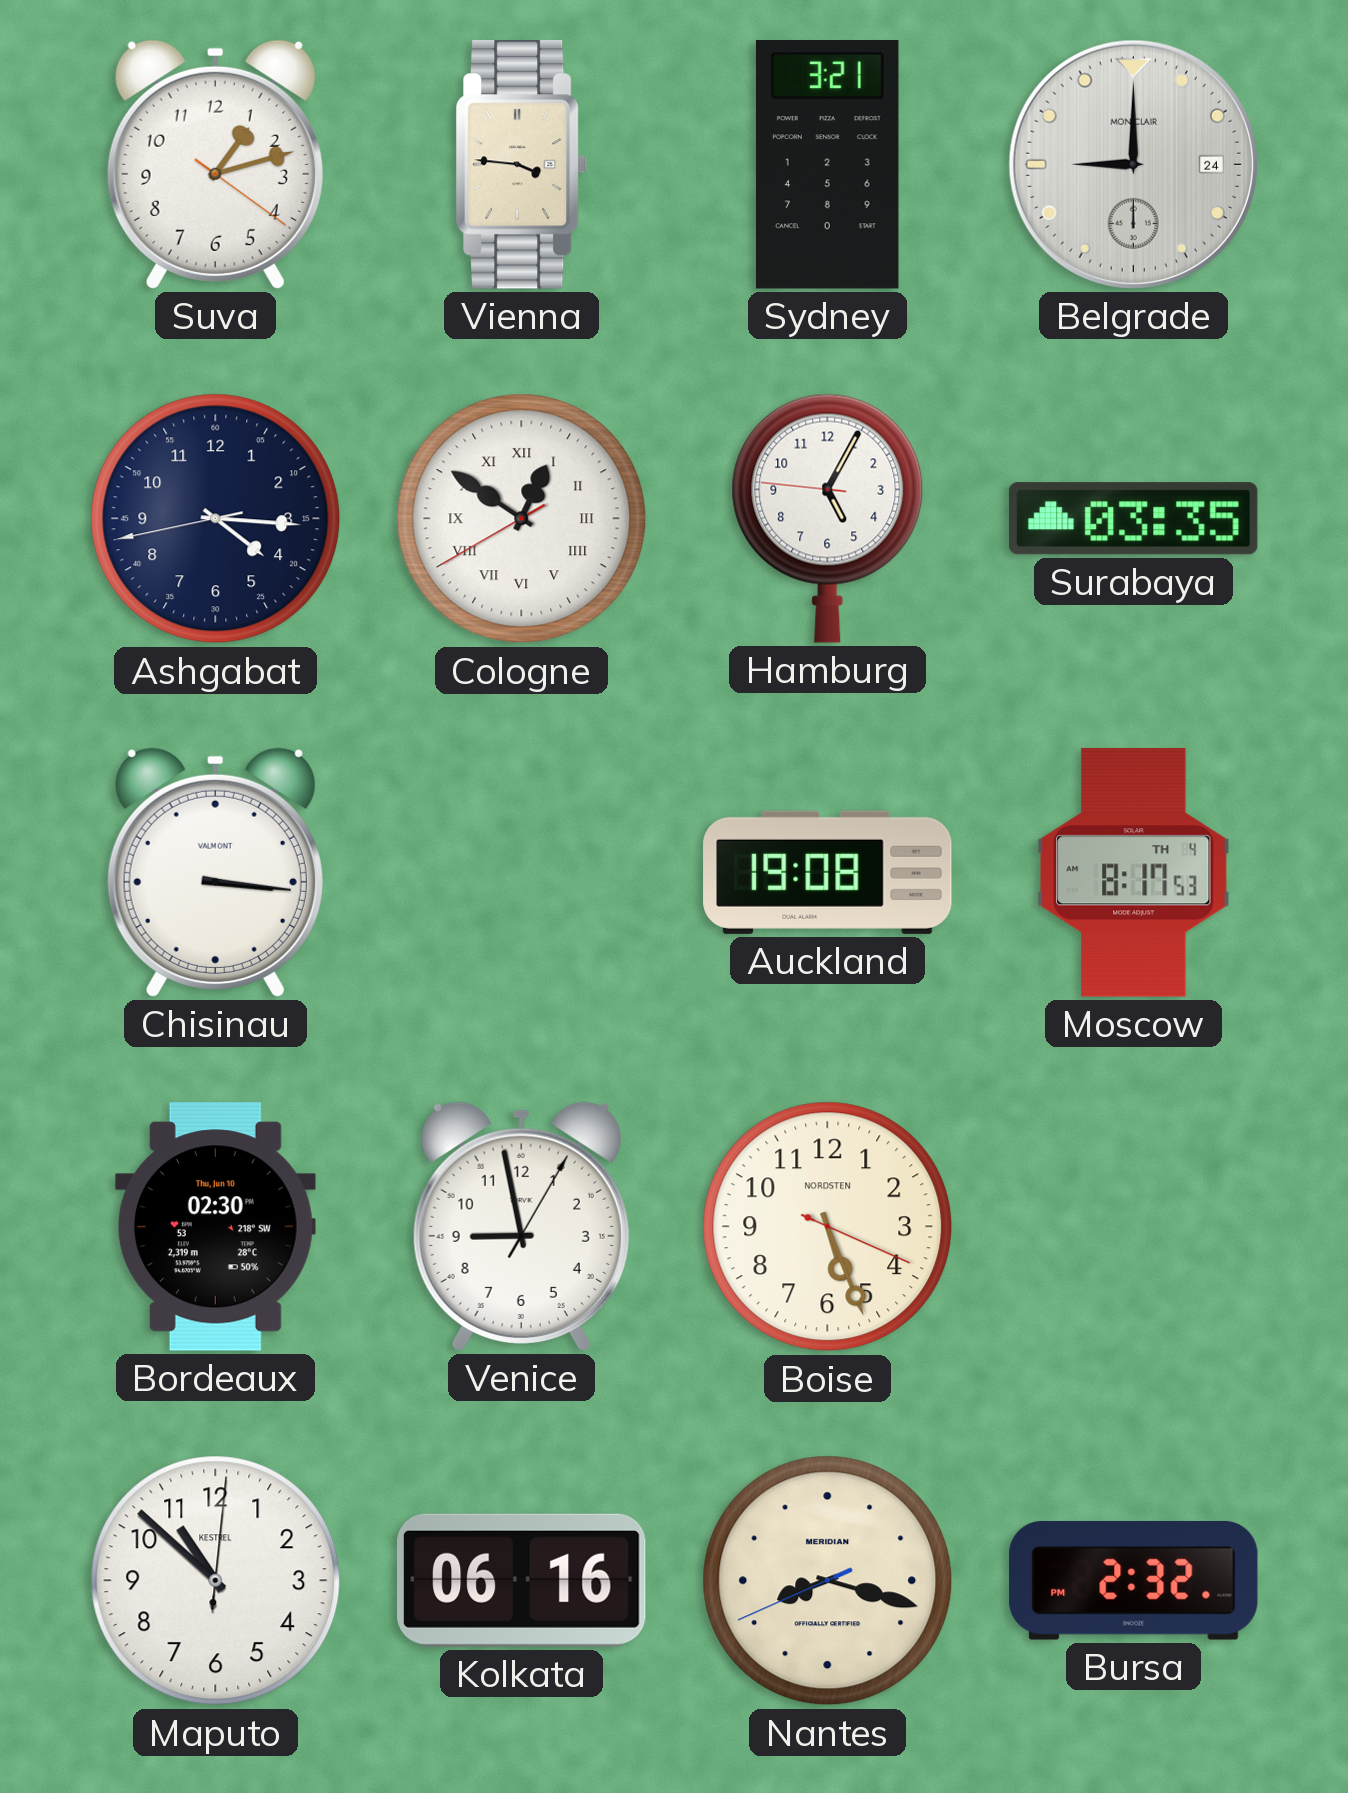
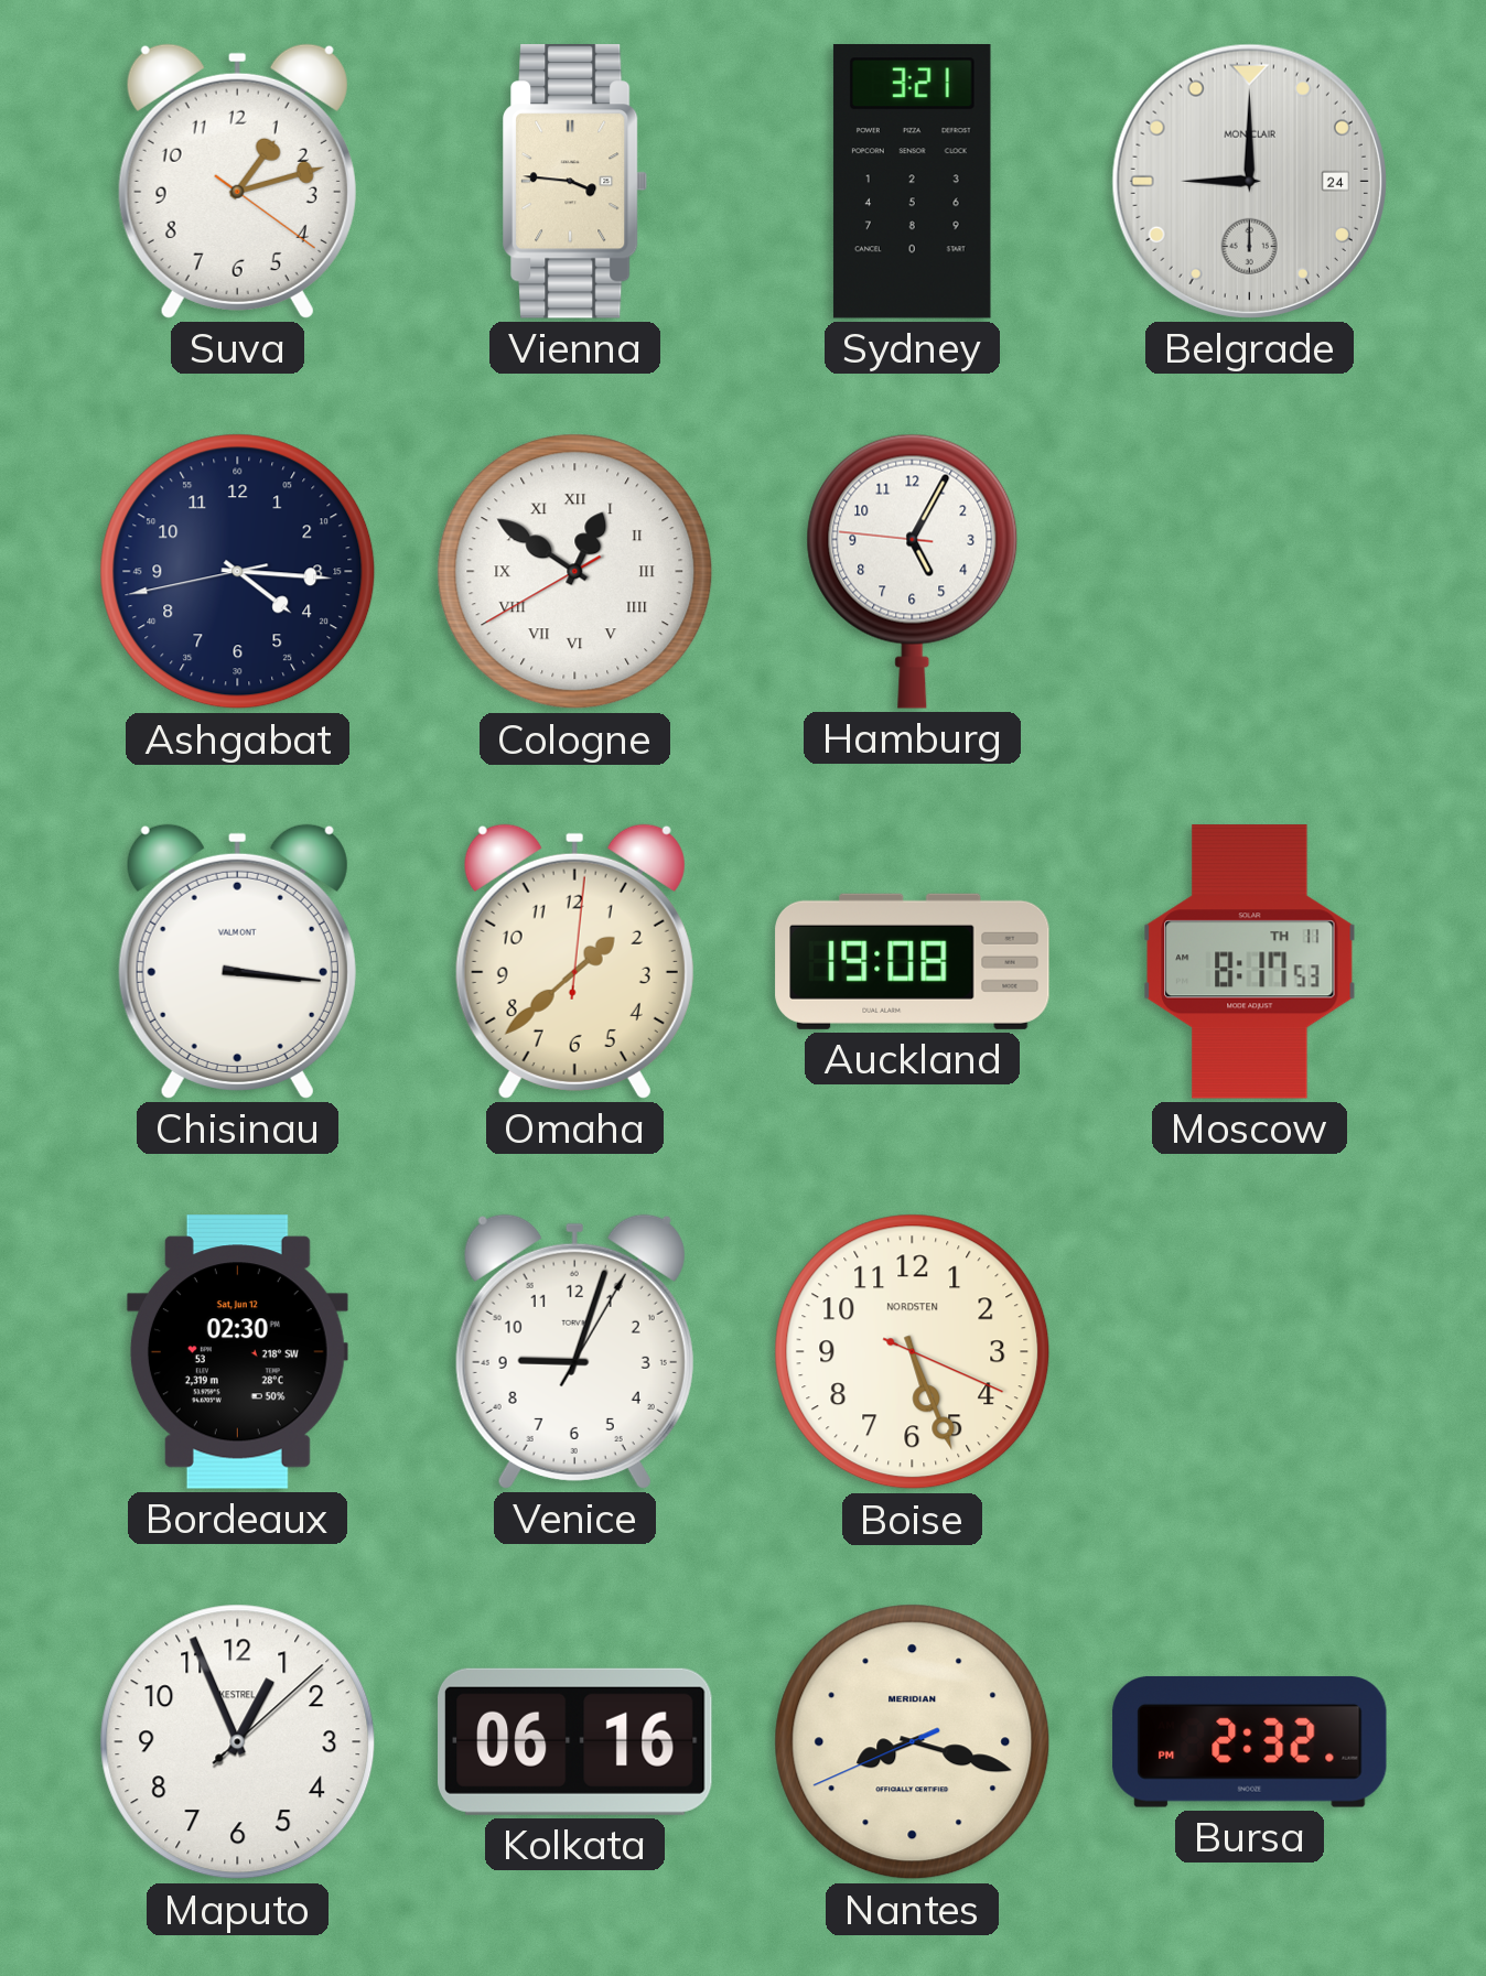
Surabaya: 03:35 -> none (1133, 519)
Omaha: none -> 1:38 (574, 961)
Moscow date: TH 4 -> TH 11 (1250, 962)
Bordeaux date: Thu, Jun 10 -> Sat, Jun 12 (237, 1352)
Venice: 8:58 -> 9:03 (574, 1351)
Maputo: 10:52 -> 12:56 (238, 1742)
